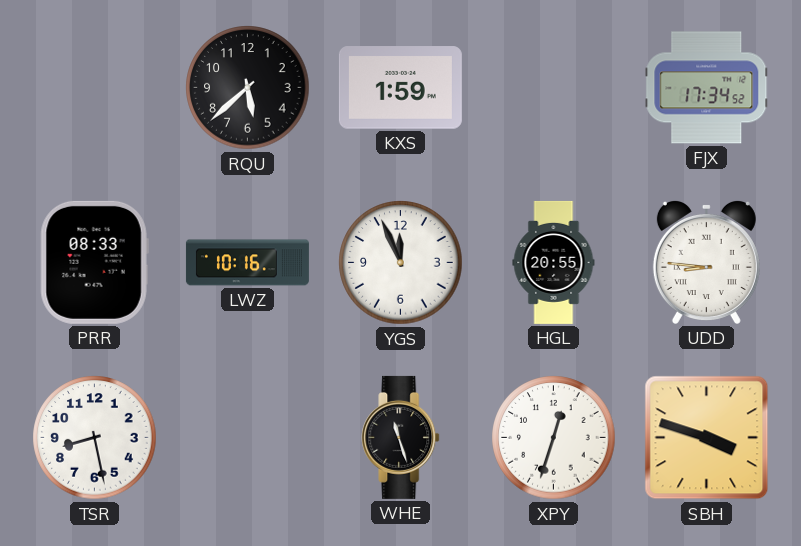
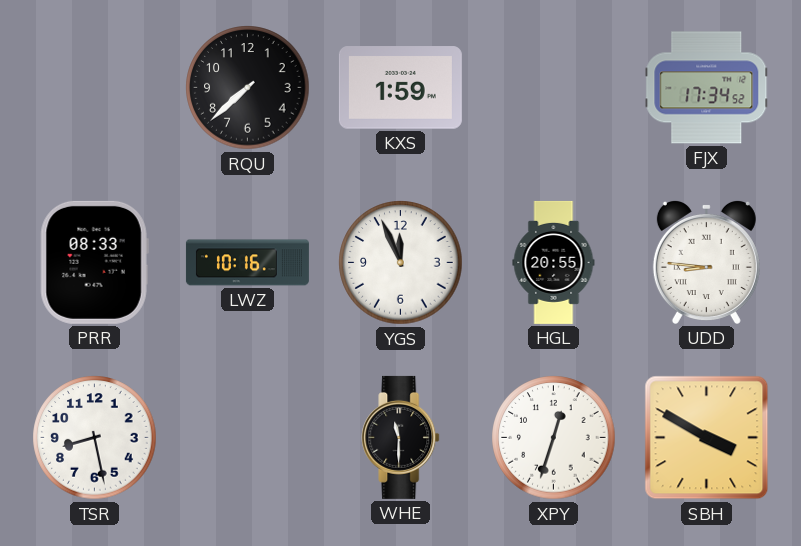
RQU: 5:38 -> 7:38 (248, 88)
WHE: 11:27 -> 11:30 (401, 437)
SBH: 3:48 -> 3:50 (707, 438)
